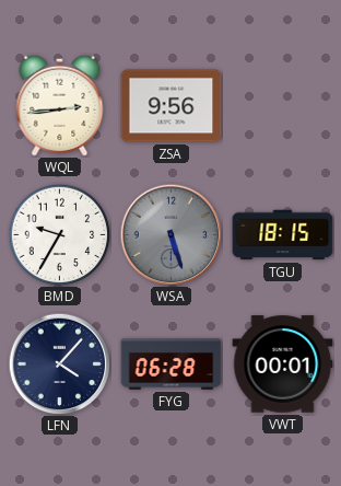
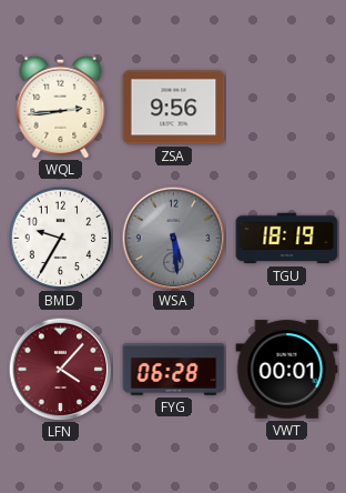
WSA: 5:27 -> 5:29 (173, 238)
TGU: 18:15 -> 18:19 (287, 239)
LFN dial: navy -> burgundy (60, 369)
